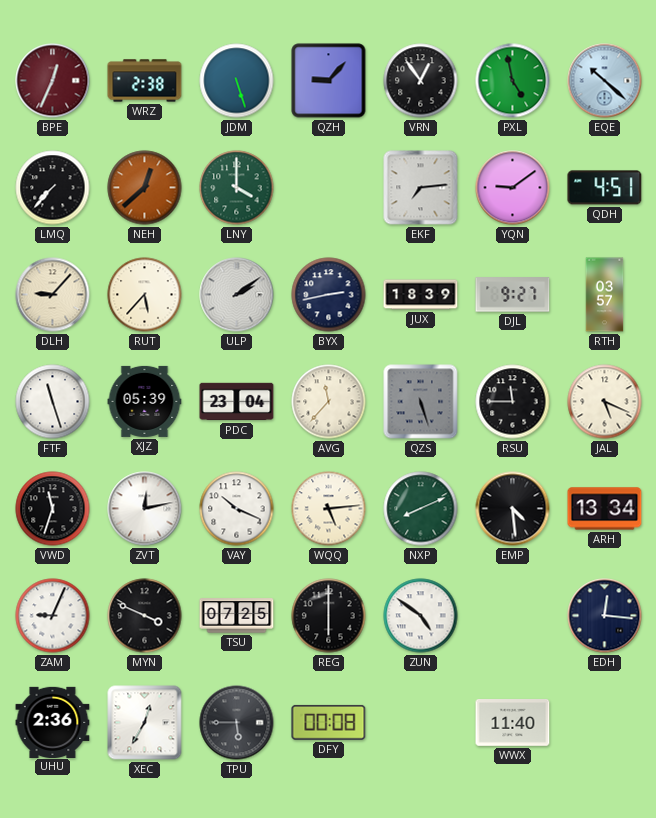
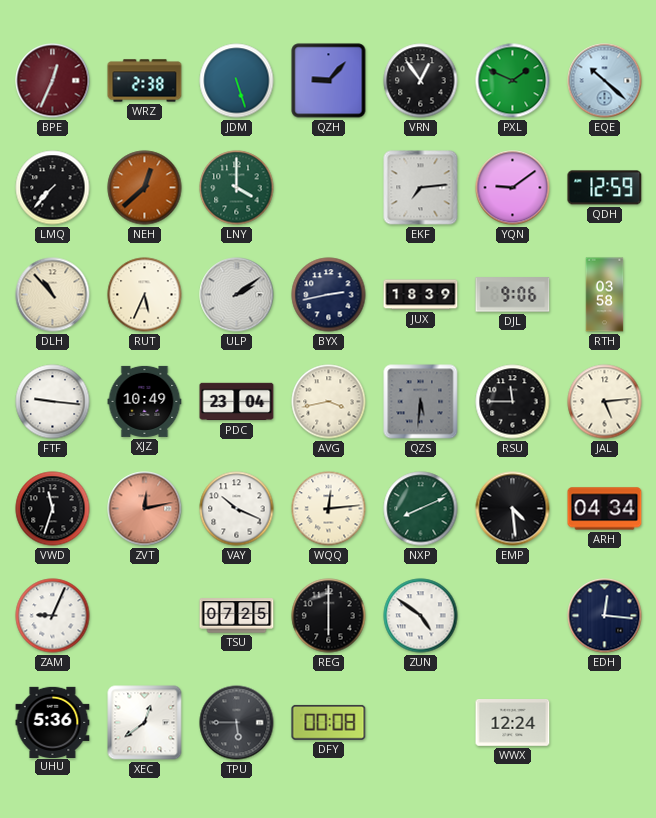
PXL: 4:58 -> 1:49 (513, 81)
QDH: 4:51 -> 12:59 (605, 188)
DLH: 9:07 -> 10:53 (53, 295)
RUT: 5:37 -> 5:34 (145, 295)
DJL: 9:27 -> 9:06 (513, 295)
RTH: 03:57 -> 03:58 (605, 295)
FTF: 11:27 -> 9:16 (53, 402)
XJZ: 05:39 -> 10:49 (145, 401)
AVG: 11:37 -> 3:43 (329, 402)
QZS: 5:27 -> 5:31 (421, 402)
JAL: 5:19 -> 5:14 (605, 402)
ZVT dial: white -> salmon (145, 509)
WQQ: 5:14 -> 12:14 (329, 509)
ARH: 13:34 -> 04:34 (605, 509)
MYN: 3:49 -> none (145, 616)
UHU: 2:36 -> 5:36 (53, 722)
XEC: 12:35 -> 12:39 (145, 723)
WWX: 11:40 -> 12:24 (513, 723)
